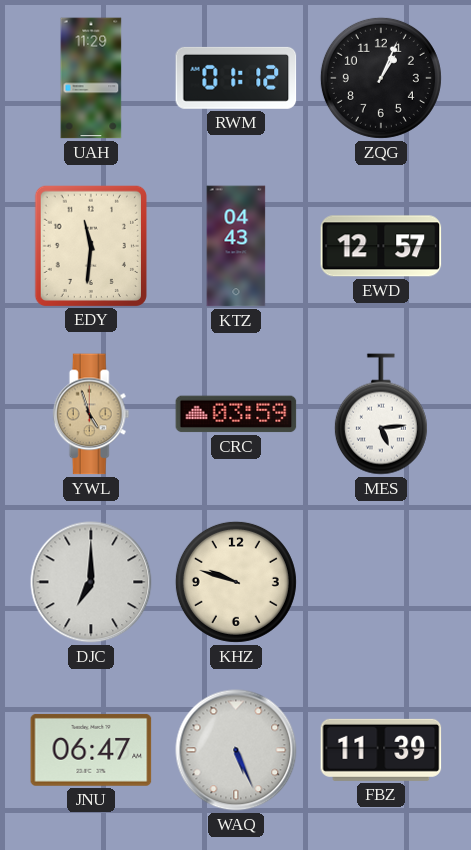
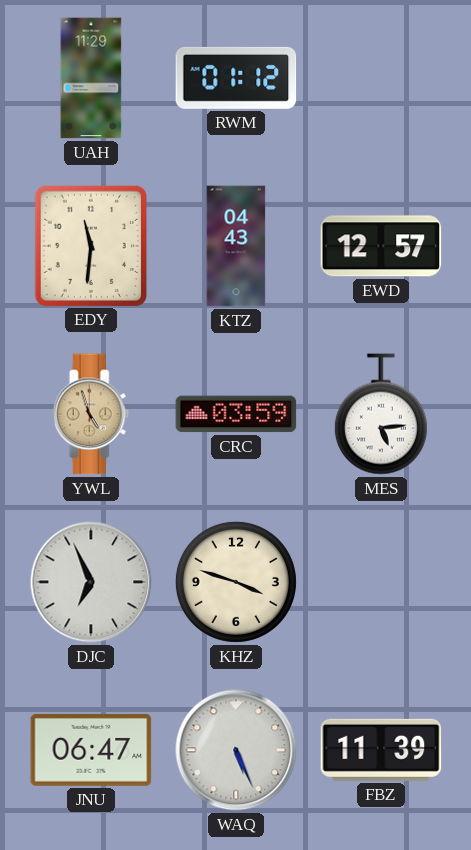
ZQG: 1:04 -> none (381, 78)
DJC: 7:00 -> 6:56 (91, 582)
KHZ: 9:48 -> 3:48 (236, 582)
